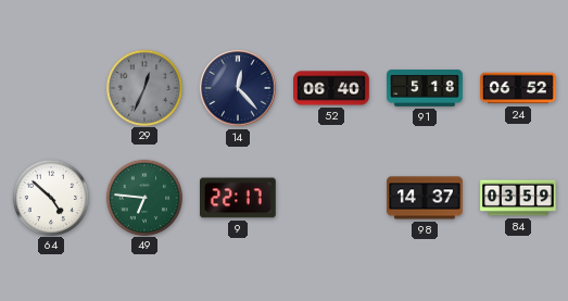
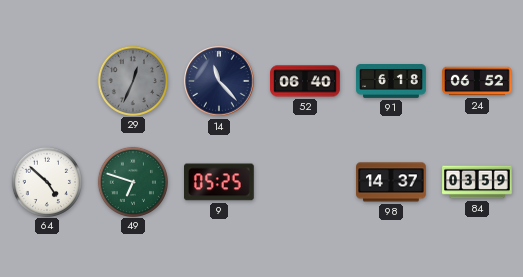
14: 12:23 -> 11:23 (219, 81)
91: 5:18 -> 6:18 (391, 82)
49: 6:46 -> 6:48 (132, 181)
9: 22:17 -> 05:25 (220, 182)
